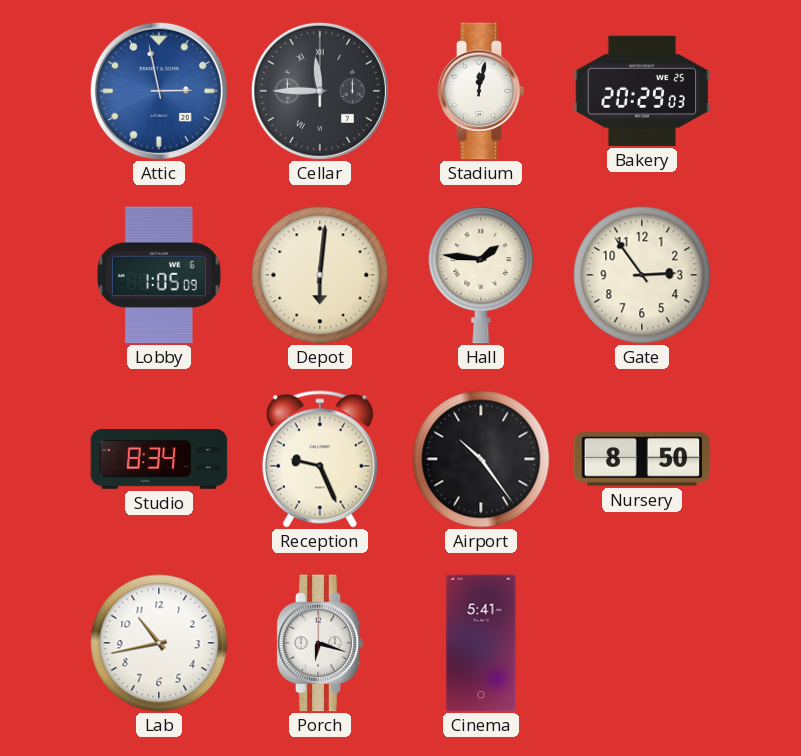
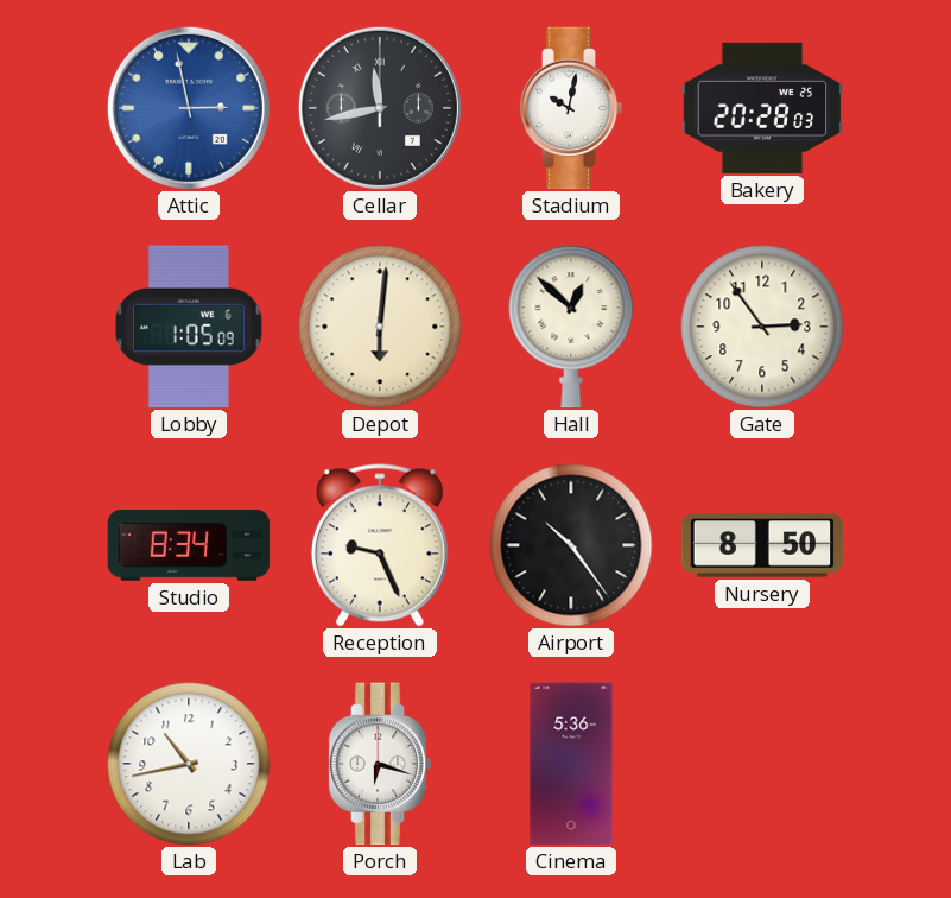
Cellar: 11:45 -> 11:43 (380, 108)
Stadium: 12:02 -> 10:02 (571, 108)
Bakery: 20:29 -> 20:28 (762, 108)
Hall: 1:46 -> 12:52 (571, 327)
Cinema: 5:41 -> 5:36 (571, 764)
